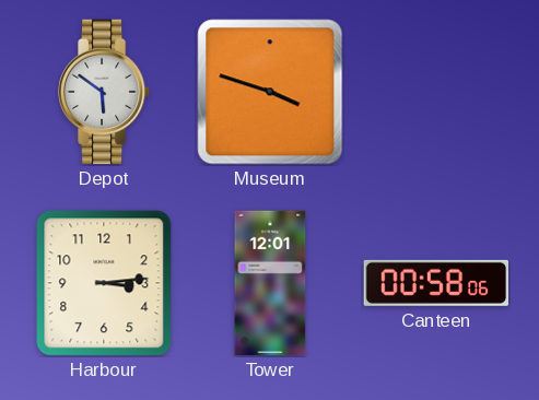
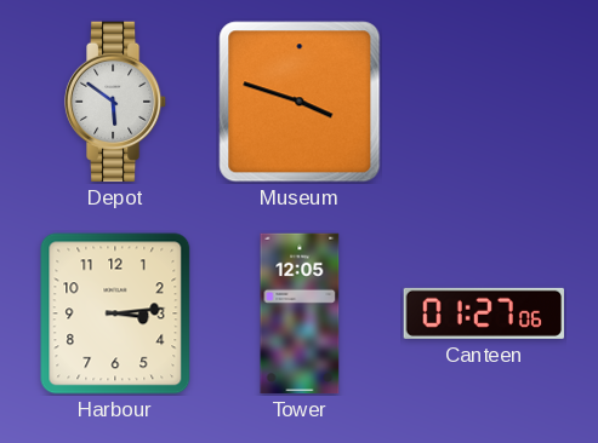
Tower: 12:01 -> 12:05 (300, 313)
Canteen: 00:58 -> 01:27 (483, 313)
